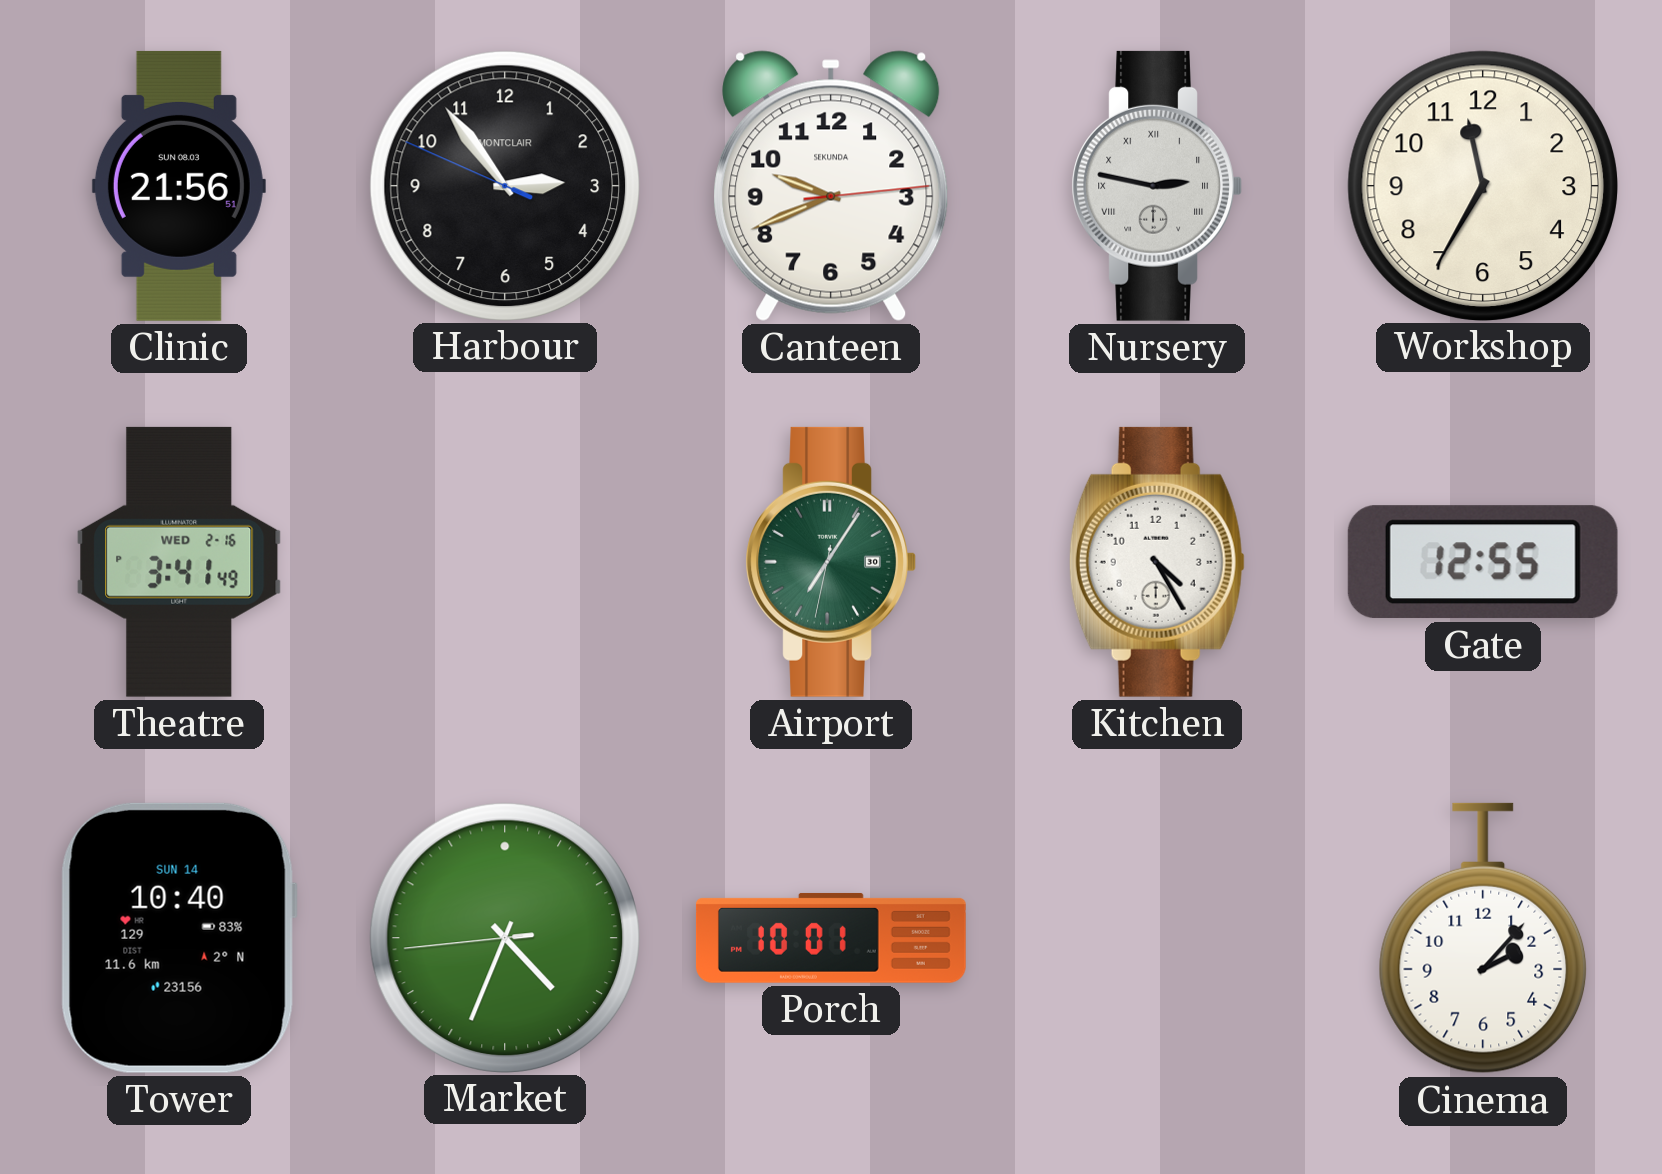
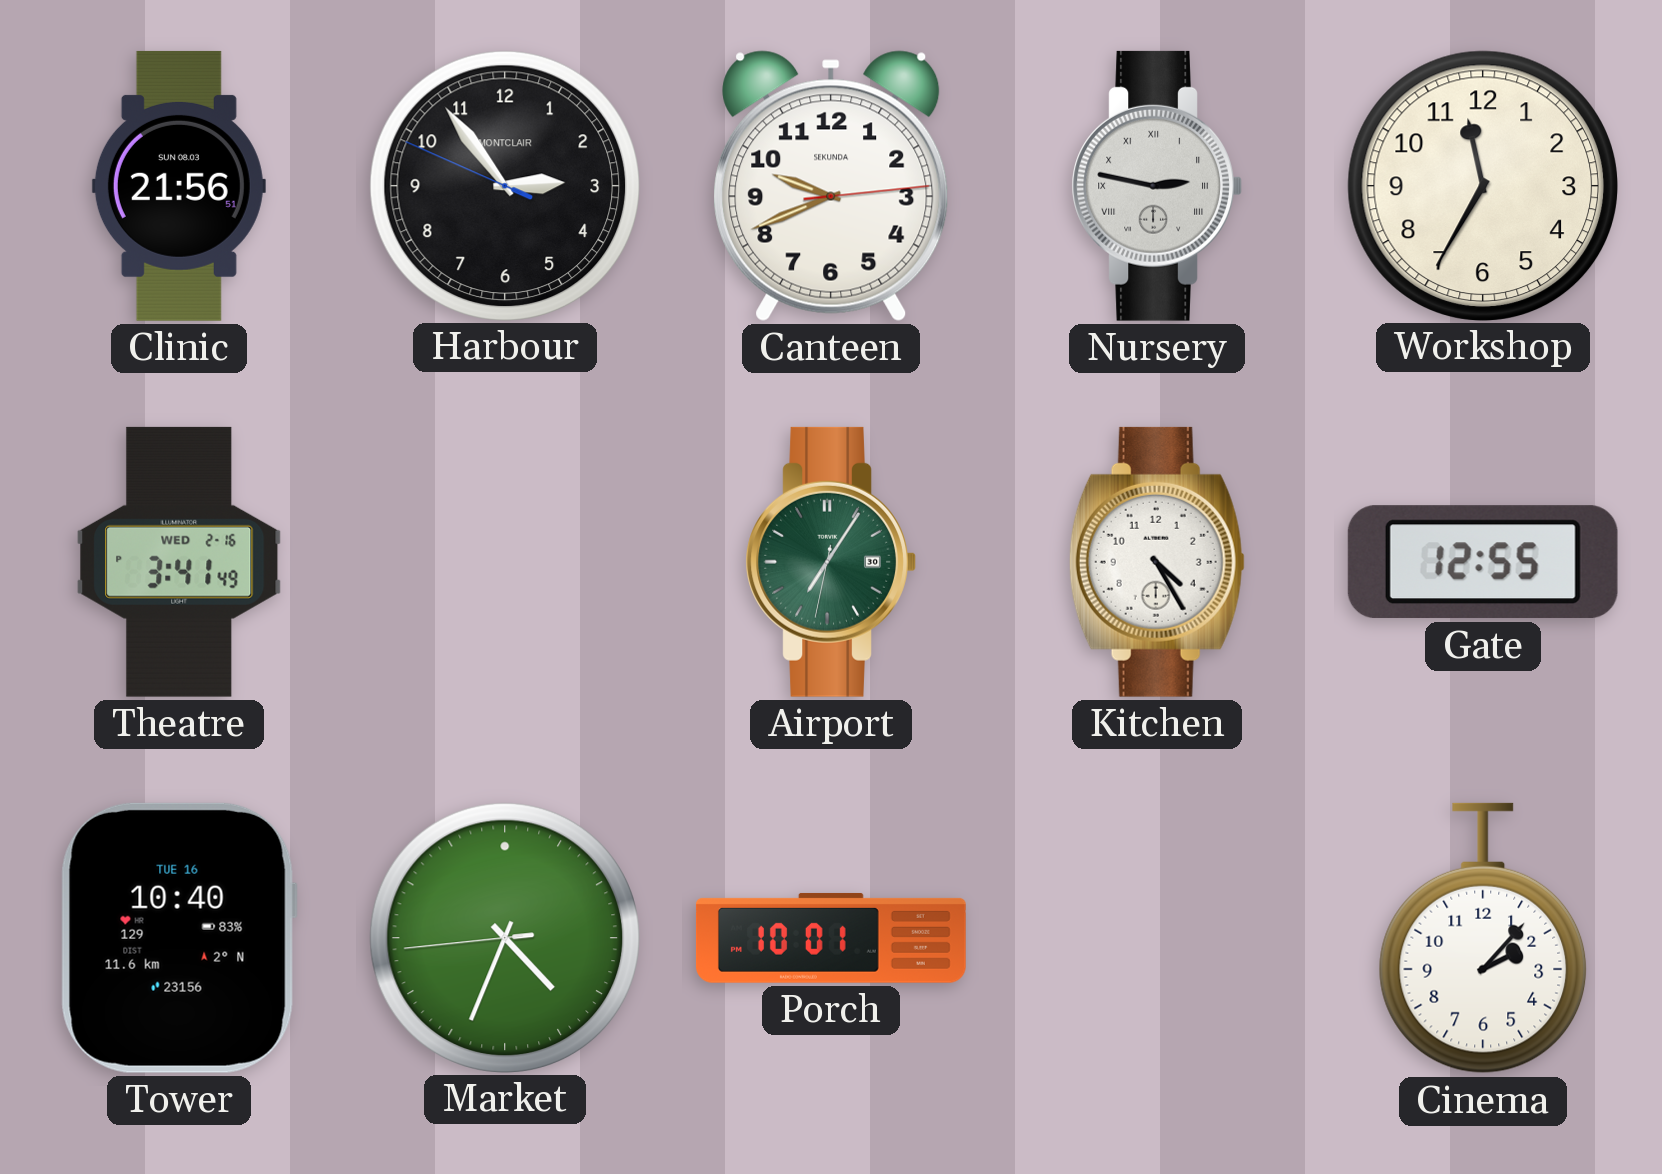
Tower date: SUN 14 -> TUE 16 (179, 938)
